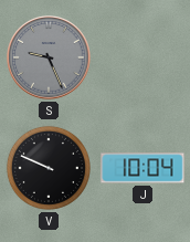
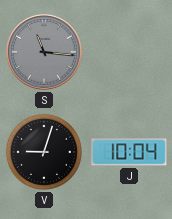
S: 9:26 -> 11:16 (44, 52)
V: 9:49 -> 9:03 (44, 152)
